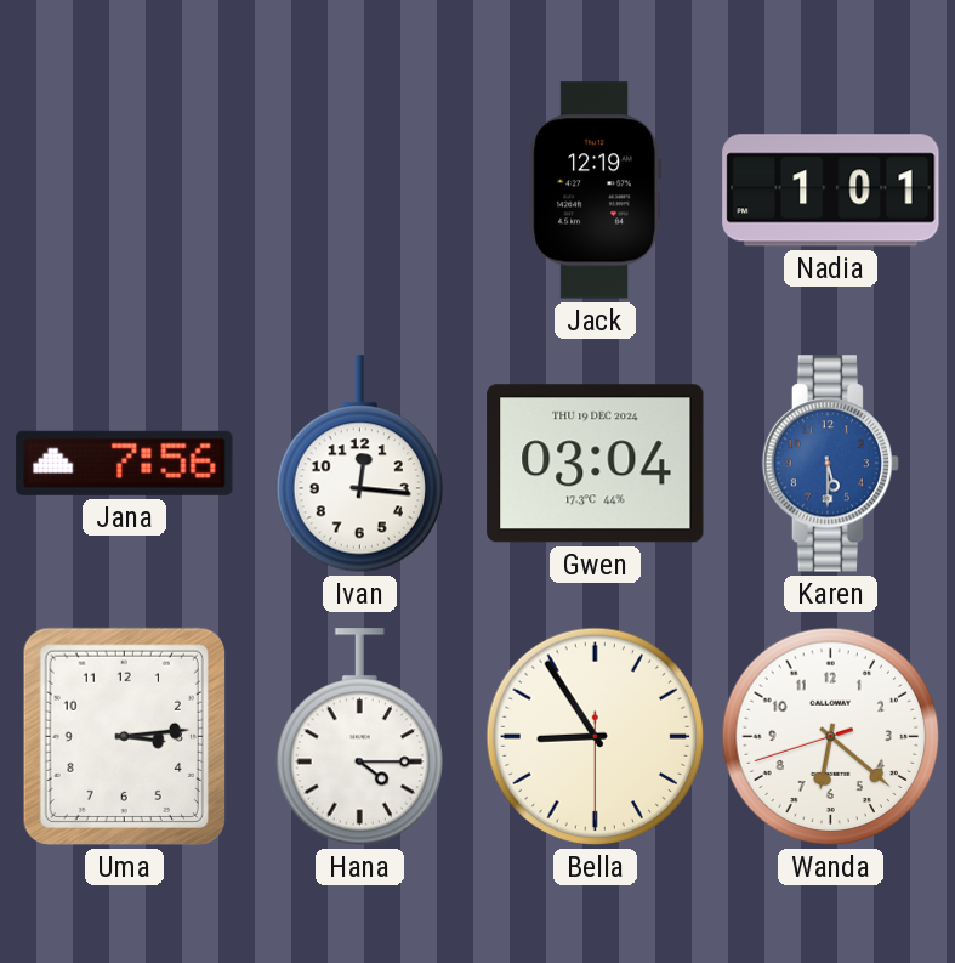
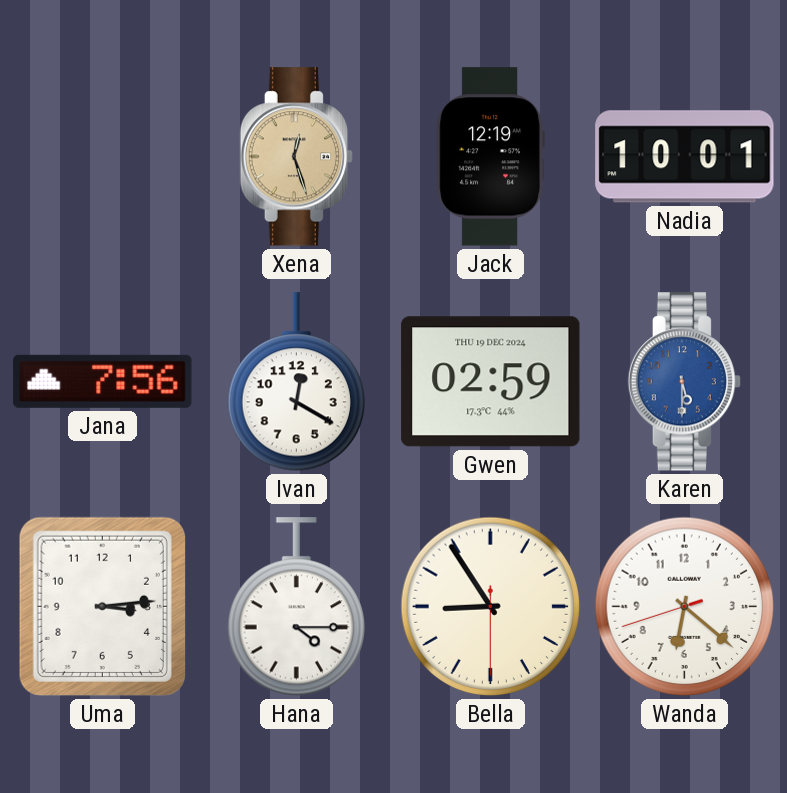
Xena: none -> 12:27 (297, 157)
Nadia: 1:01 -> 10:01 (685, 157)
Ivan: 12:16 -> 12:20 (296, 382)
Gwen: 03:04 -> 02:59 (491, 382)
